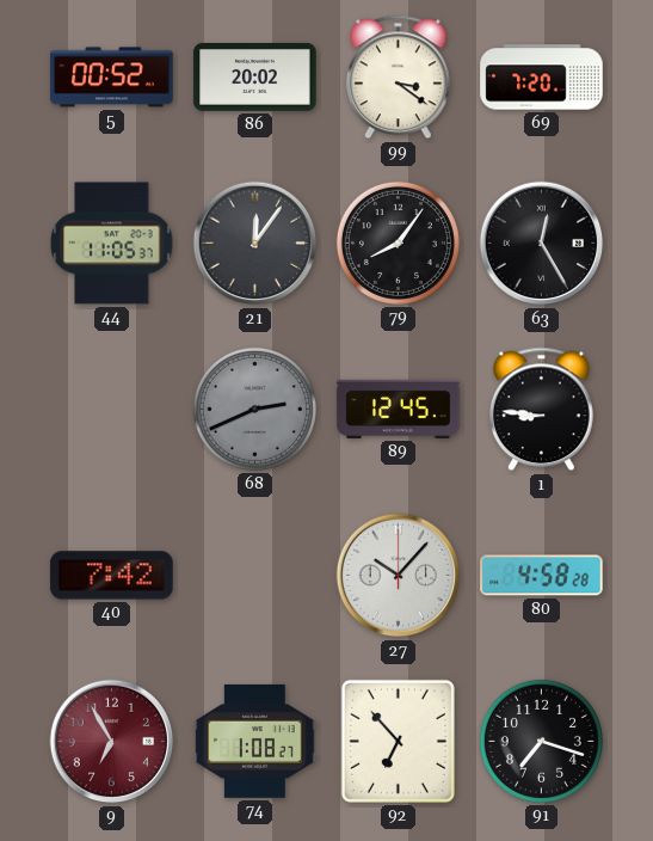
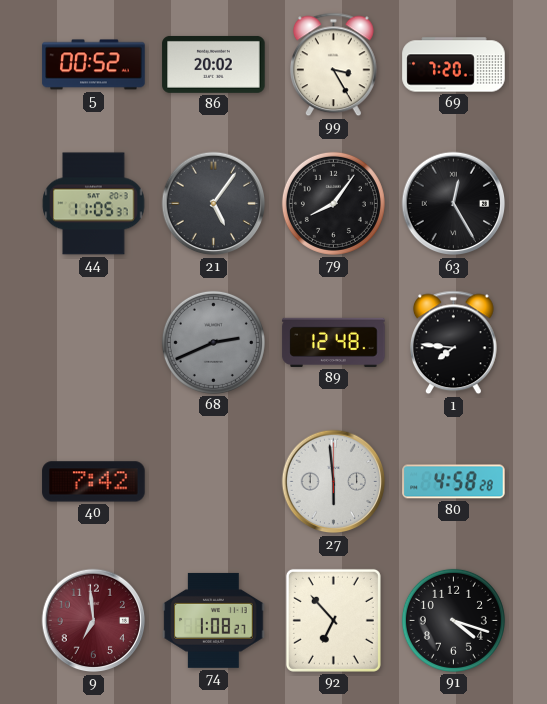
99: 3:21 -> 3:25 (333, 65)
21: 12:06 -> 5:06 (214, 204)
89: 12:45 -> 12:48 (334, 342)
1: 8:46 -> 7:46 (453, 343)
27: 10:07 -> 5:59 (334, 482)
9: 6:55 -> 6:59 (94, 621)
91: 7:18 -> 4:18 (453, 620)
